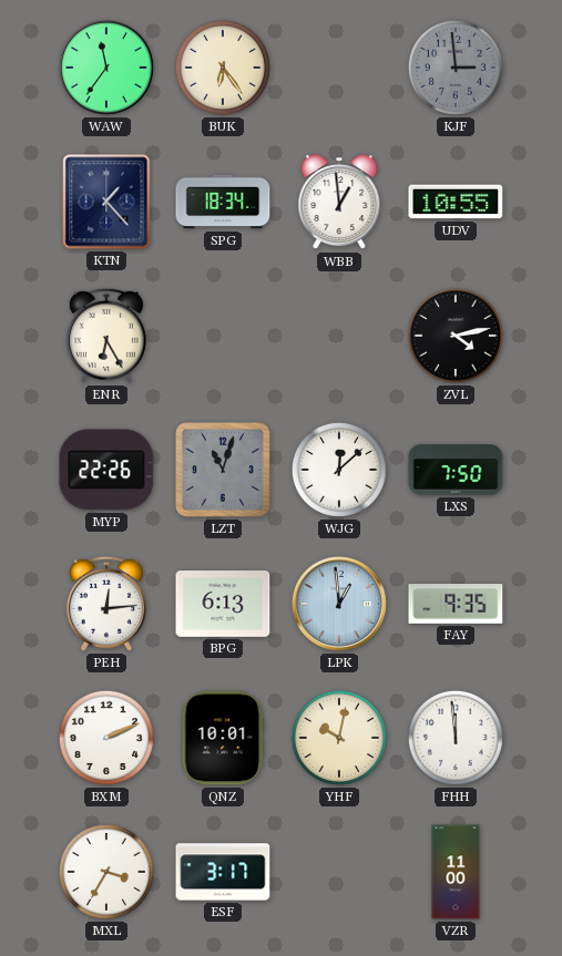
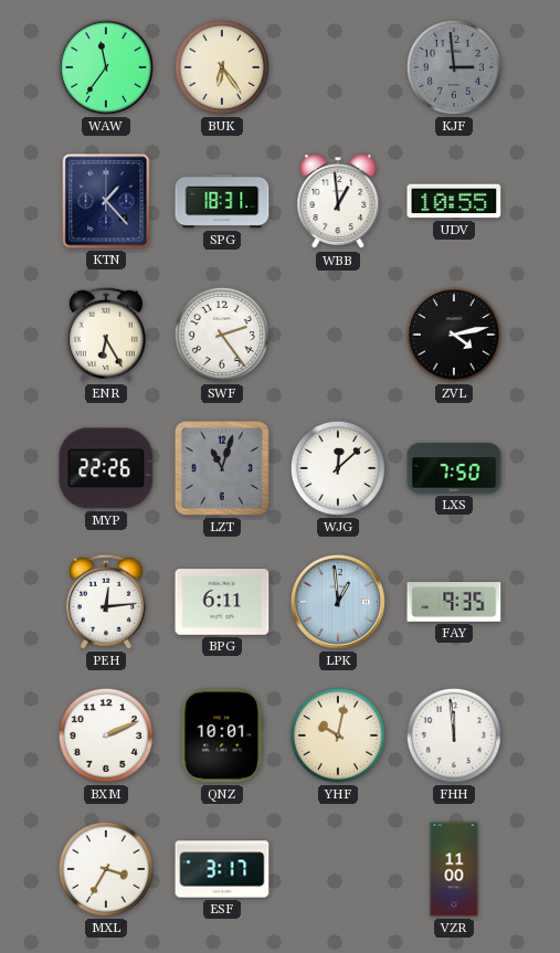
SPG: 18:34 -> 18:31 (222, 201)
SWF: none -> 2:24 (222, 335)
BPG: 6:13 -> 6:11 (222, 603)
